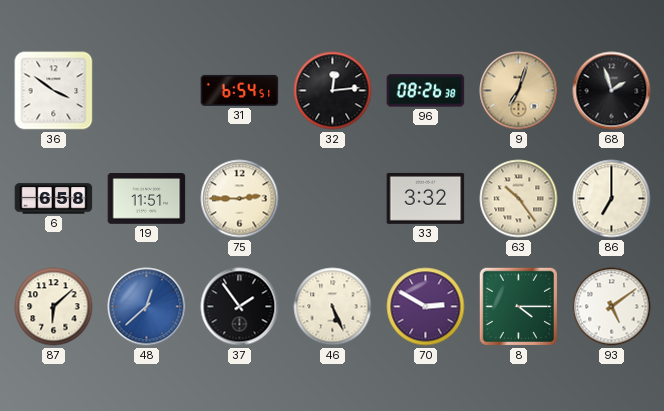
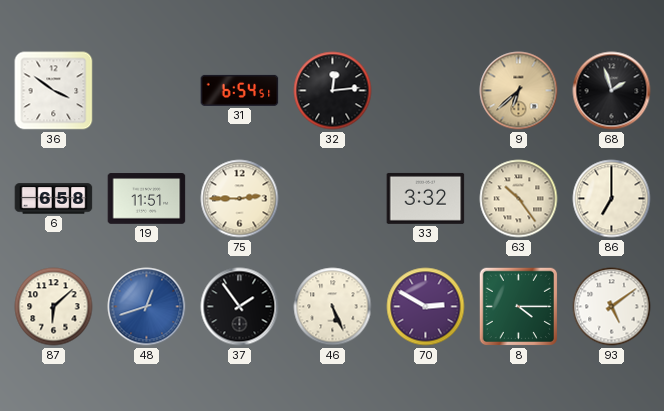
96: 08:26 -> none (426, 91)
9: 7:03 -> 6:38 (519, 91)
48: 12:38 -> 12:42 (147, 307)
